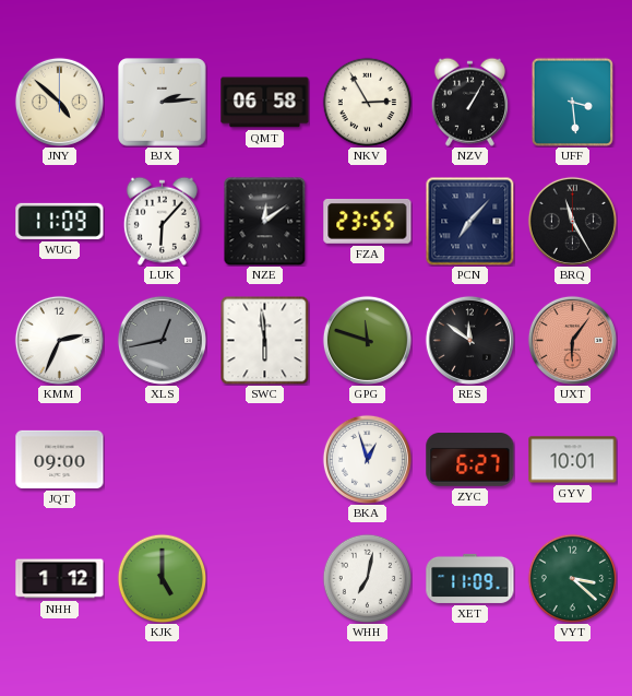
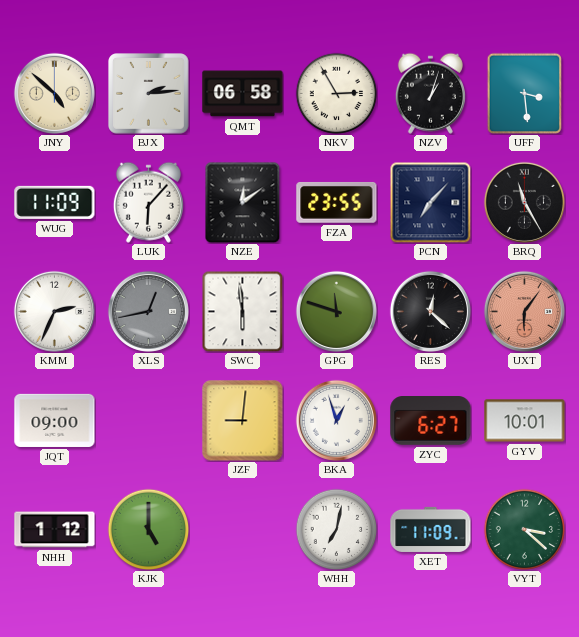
NZV: 1:05 -> 1:03 (430, 93)
RES: 11:51 -> 12:22 (430, 311)
JZF: none -> 9:01 (243, 421)
